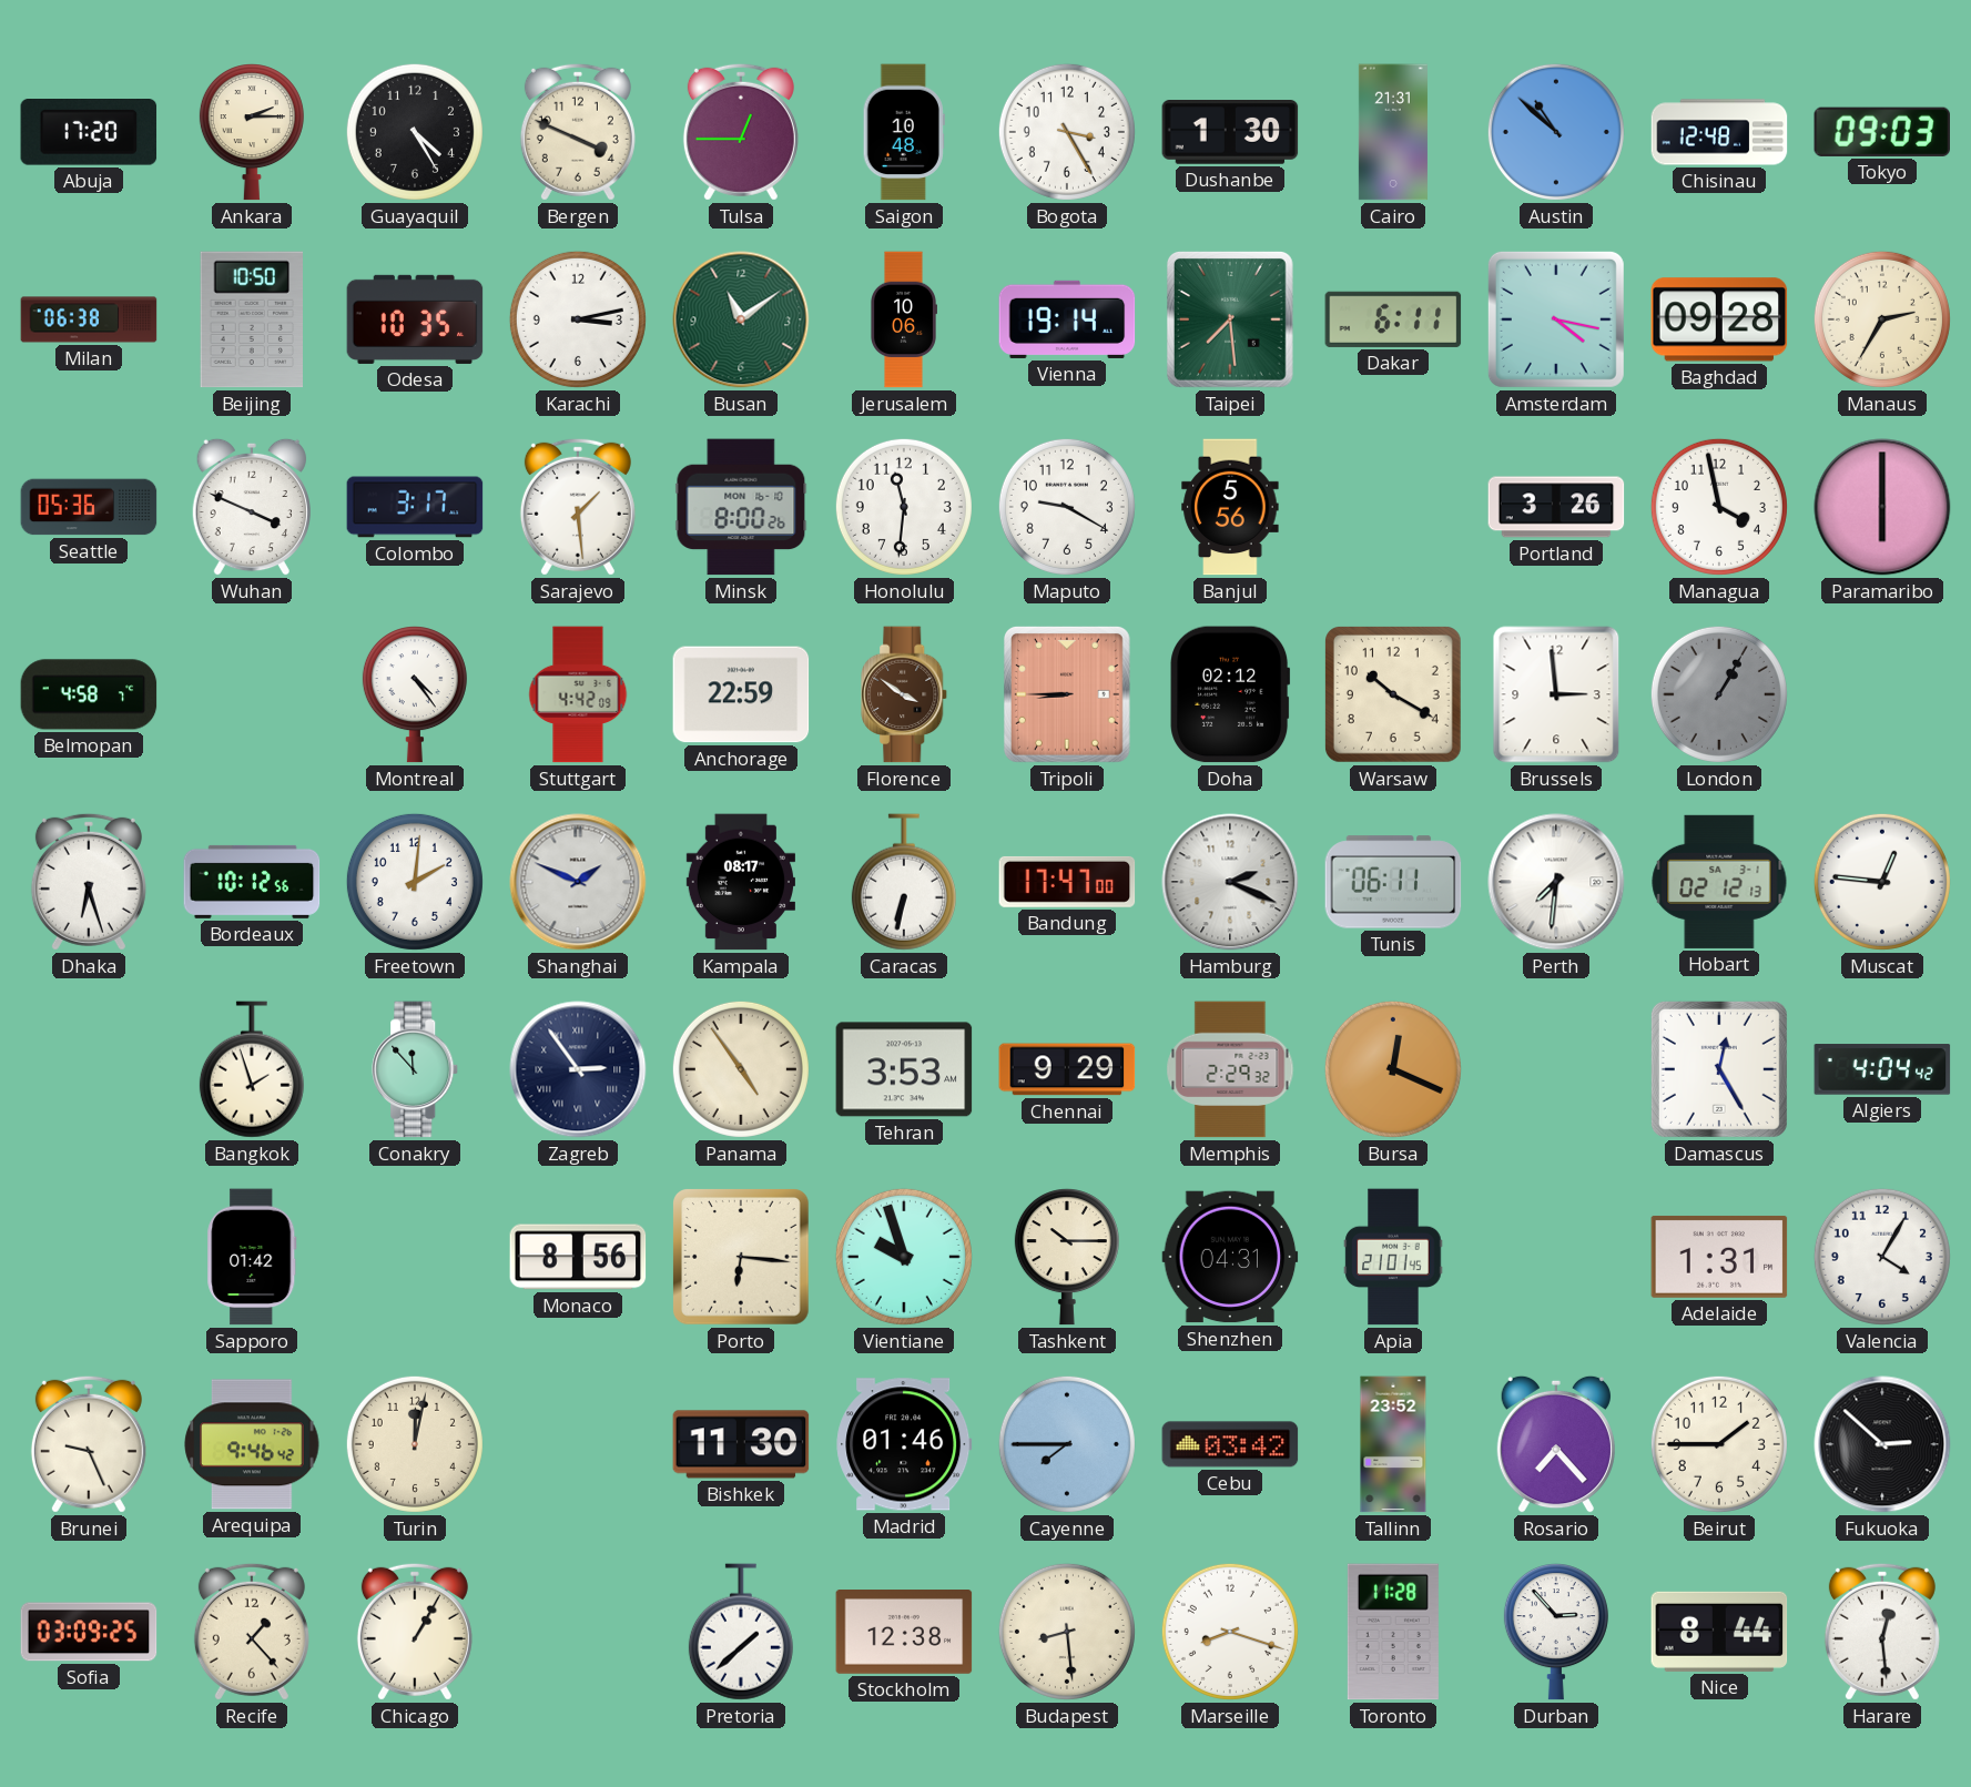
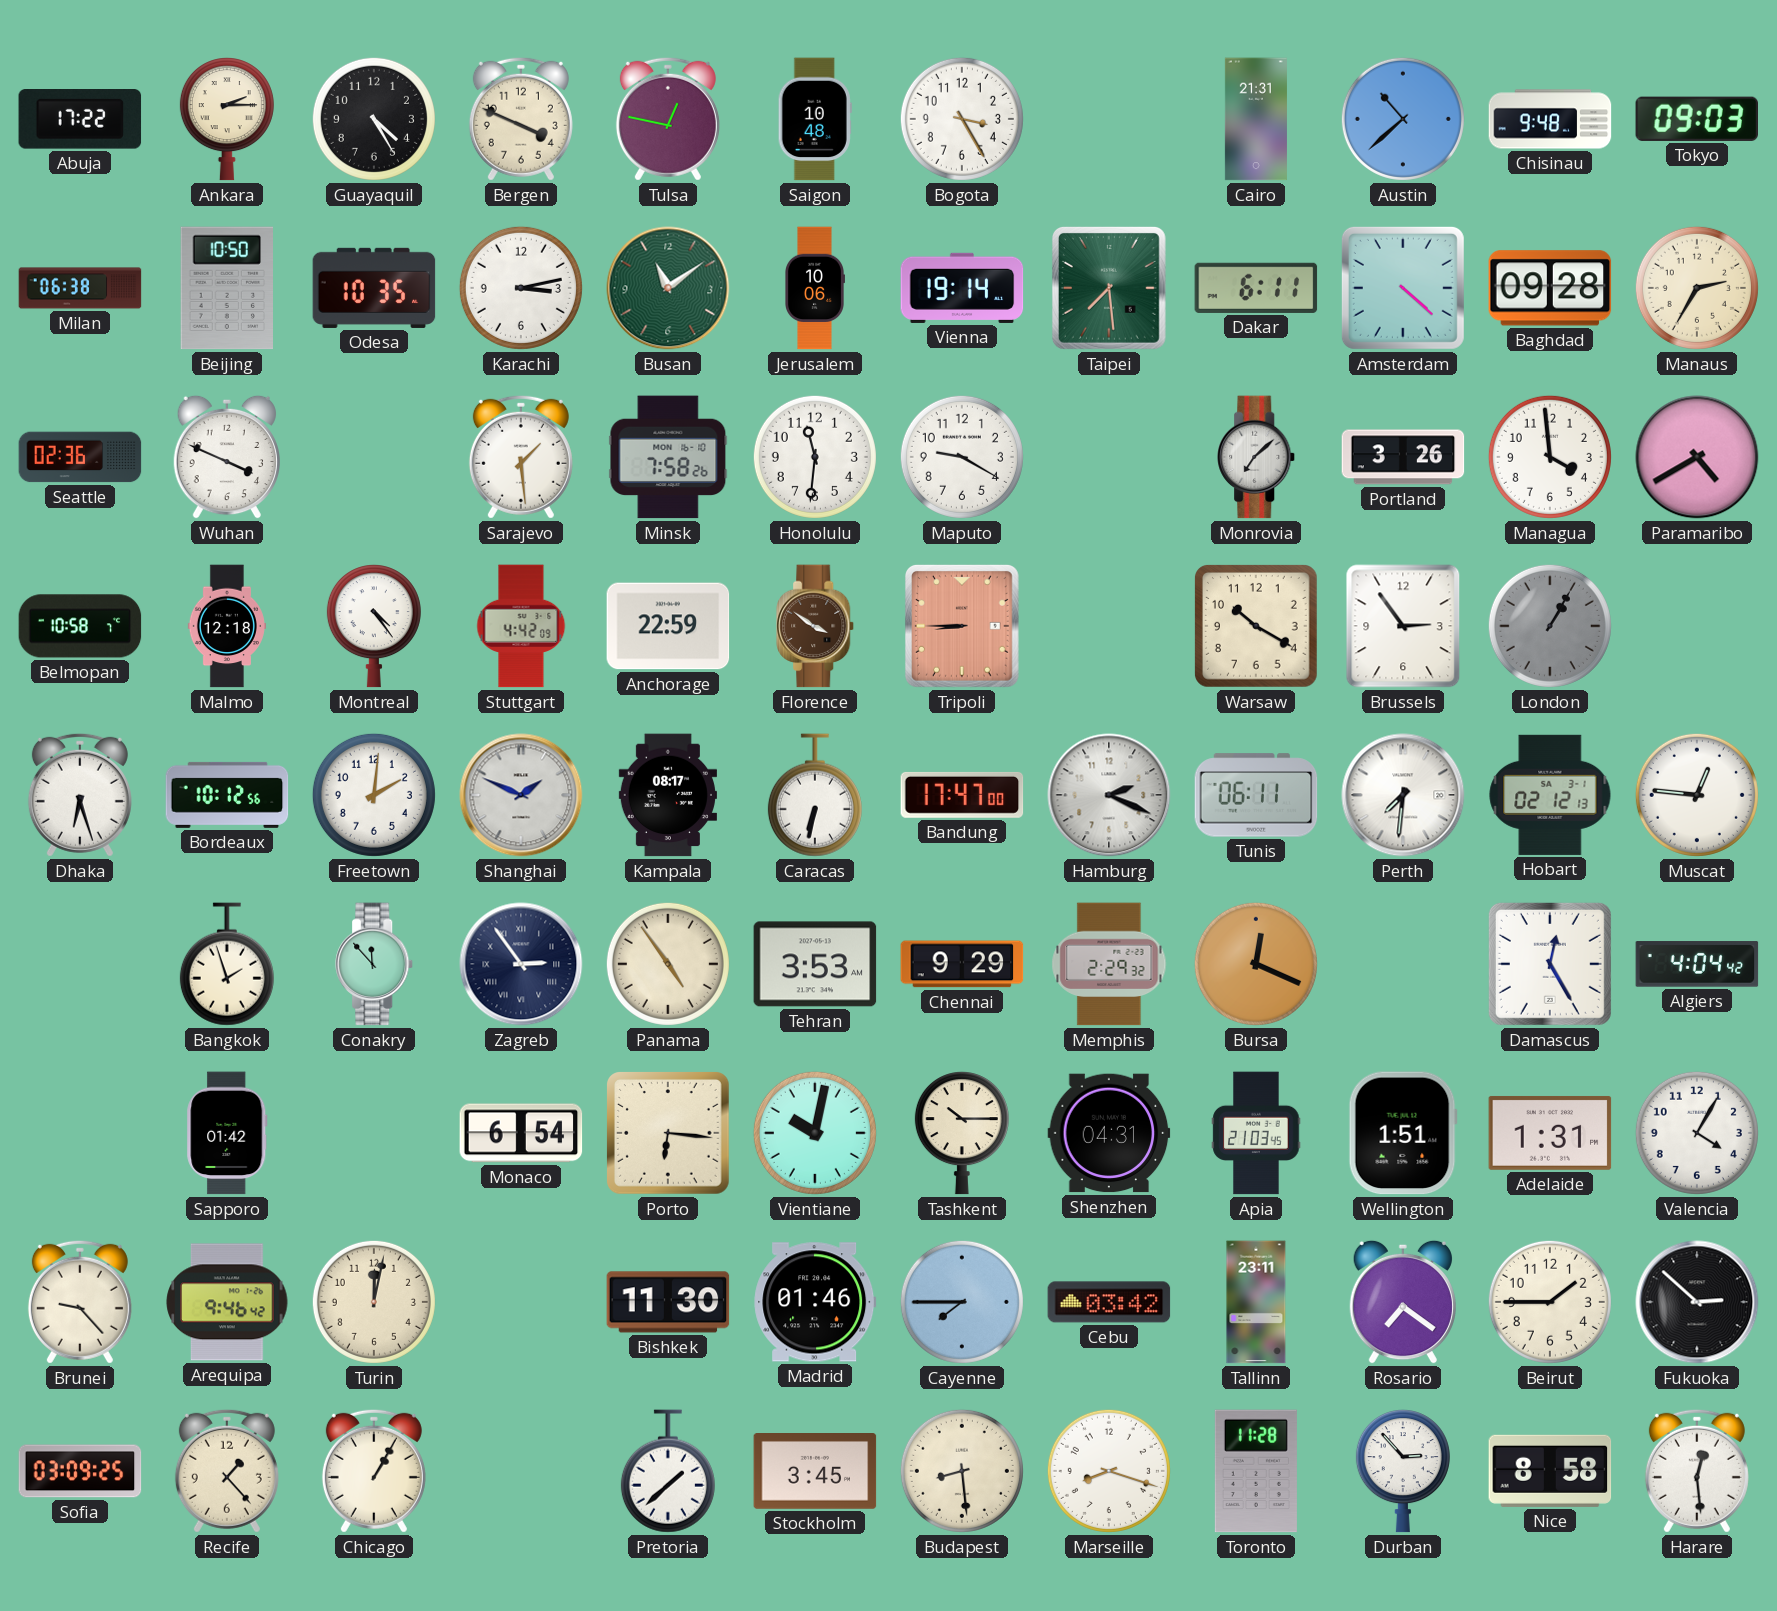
Abuja: 17:20 -> 17:22 (80, 120)
Tulsa: 12:45 -> 12:47 (668, 119)
Dushanbe: 1:30 -> none (1230, 133)
Austin: 10:52 -> 10:38 (1403, 119)
Chisinau: 12:48 -> 9:48 (1550, 119)
Amsterdam: 4:17 -> 4:22 (1403, 288)
Seattle: 05:36 -> 02:36 (80, 457)
Colombo: 3:17 -> none (415, 507)
Minsk: 8:00 -> 7:58 (668, 457)
Banjul: 5:56 -> none (1230, 507)
Monrovia: none -> 7:08 (1257, 457)
Managua: 3:58 -> 3:59 (1550, 457)
Paramaribo: 6:00 -> 4:40 (1697, 457)
Belmopan: 4:58 -> 10:58 (80, 626)
Malmo: none -> 12:18 (227, 626)
Doha: 02:12 -> none (1230, 694)
Brussels: 2:59 -> 2:54 (1403, 626)
Monaco: 8:56 -> 6:54 (521, 1133)
Vientiane: 9:57 -> 10:02 (815, 1133)
Apia: 21:01 -> 21:03 (1256, 1133)
Wellington: none -> 1:51 (1403, 1133)
Brunei: 9:26 -> 9:23 (80, 1302)
Tallinn: 23:52 -> 23:11 (1256, 1302)
Rosario: 7:23 -> 7:21 (1403, 1302)
Stockholm: 12:38 -> 3:45 (815, 1472)
Nice: 8:44 -> 8:58 (1550, 1471)
